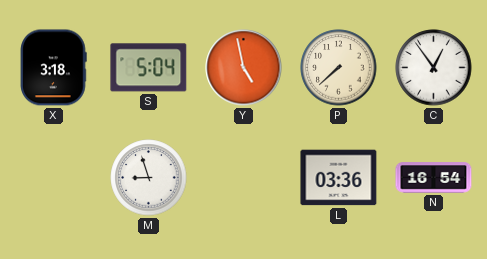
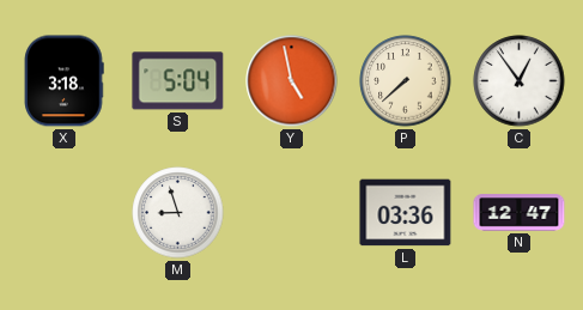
N: 16:54 -> 12:47 (520, 213)
